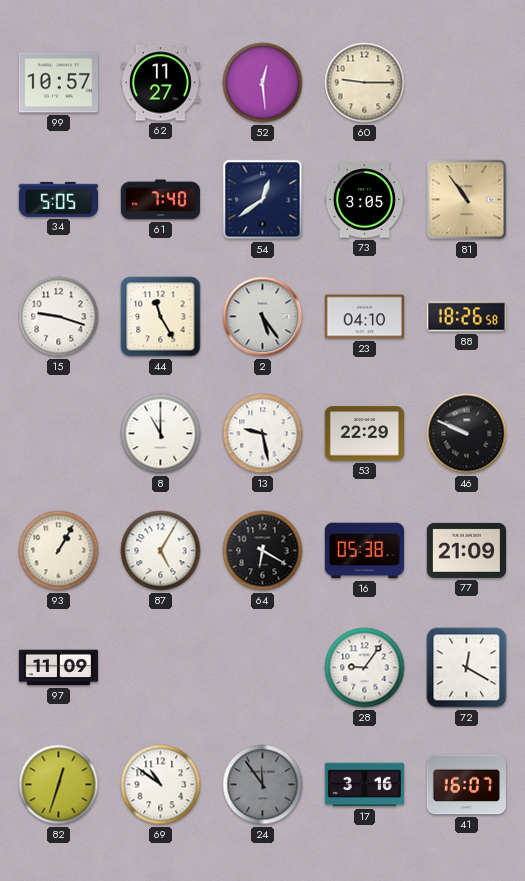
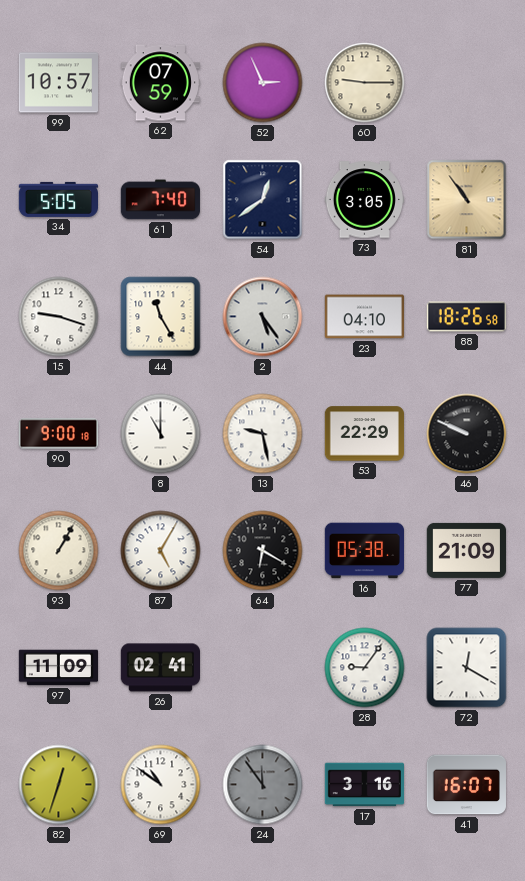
62: 11:27 -> 07:59 (160, 83)
52: 12:29 -> 2:56 (263, 83)
90: none -> 9:00 (58, 434)
26: none -> 02:41 (160, 668)
